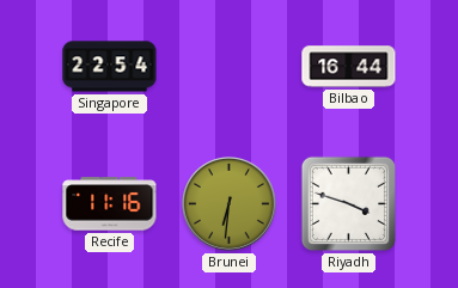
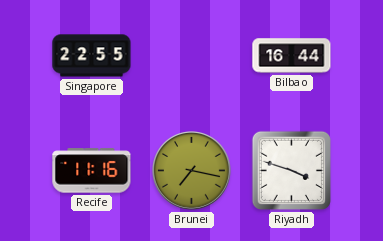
Singapore: 22:54 -> 22:55 (92, 56)
Brunei: 6:31 -> 7:17 (192, 171)
